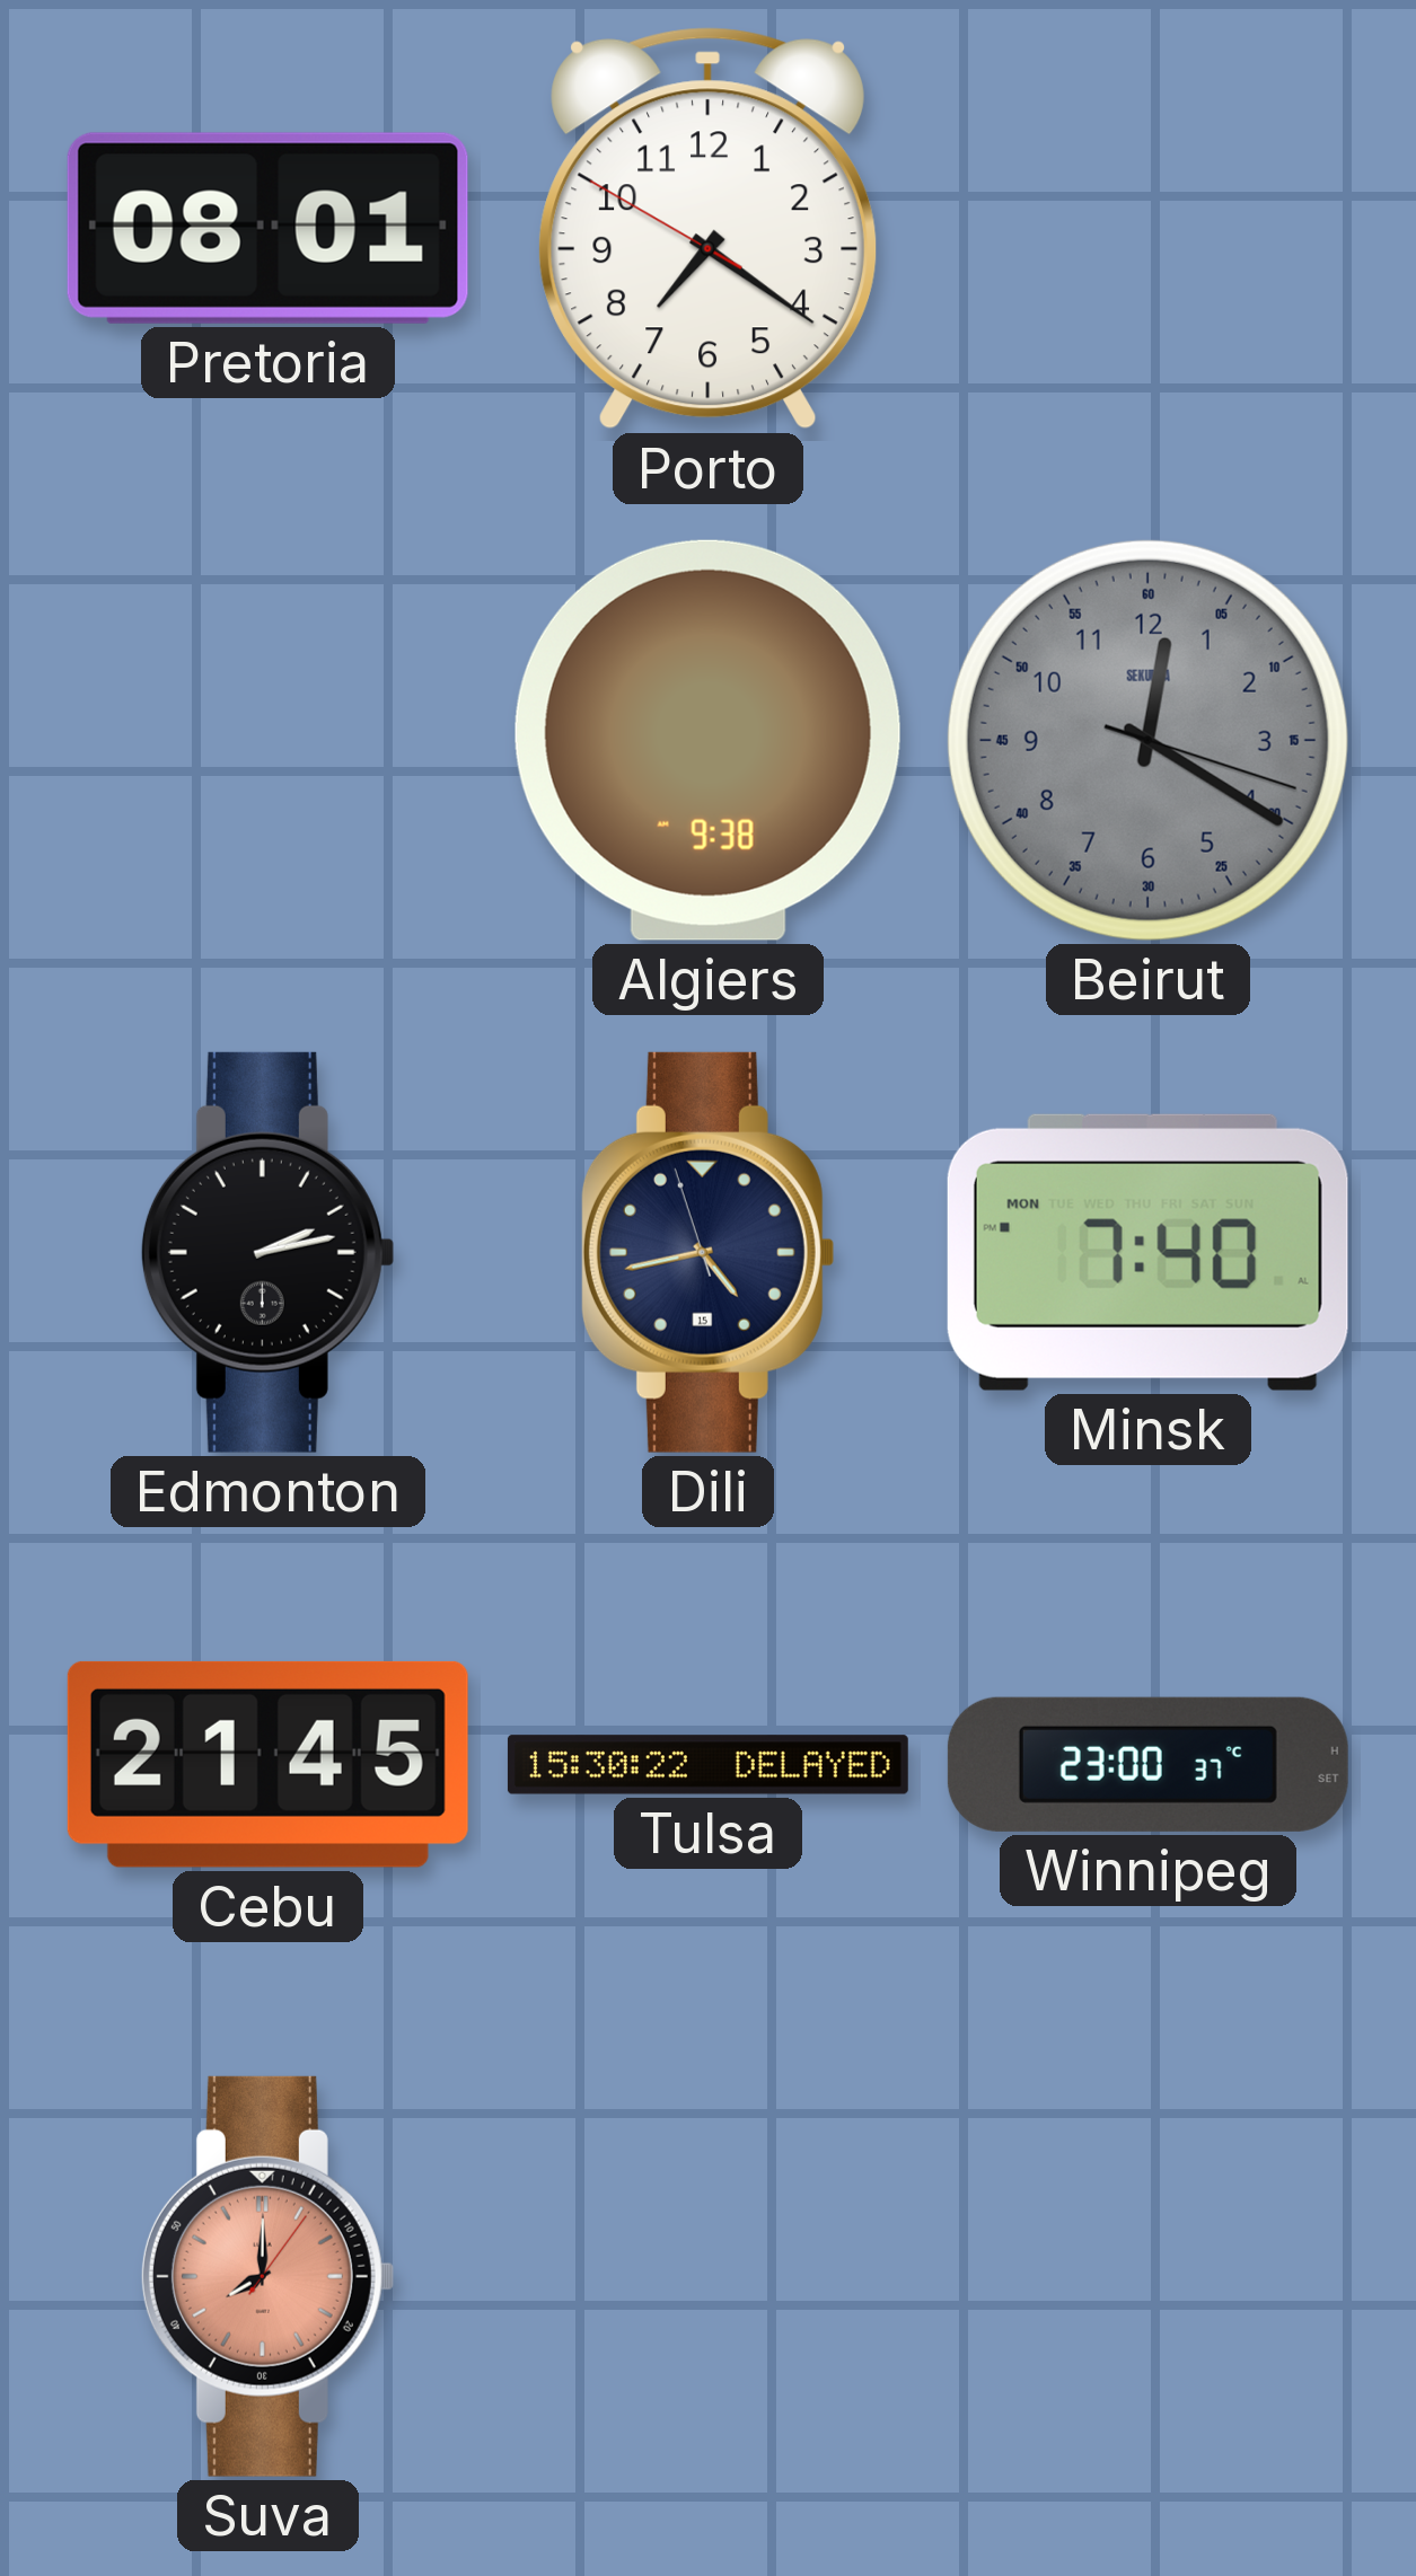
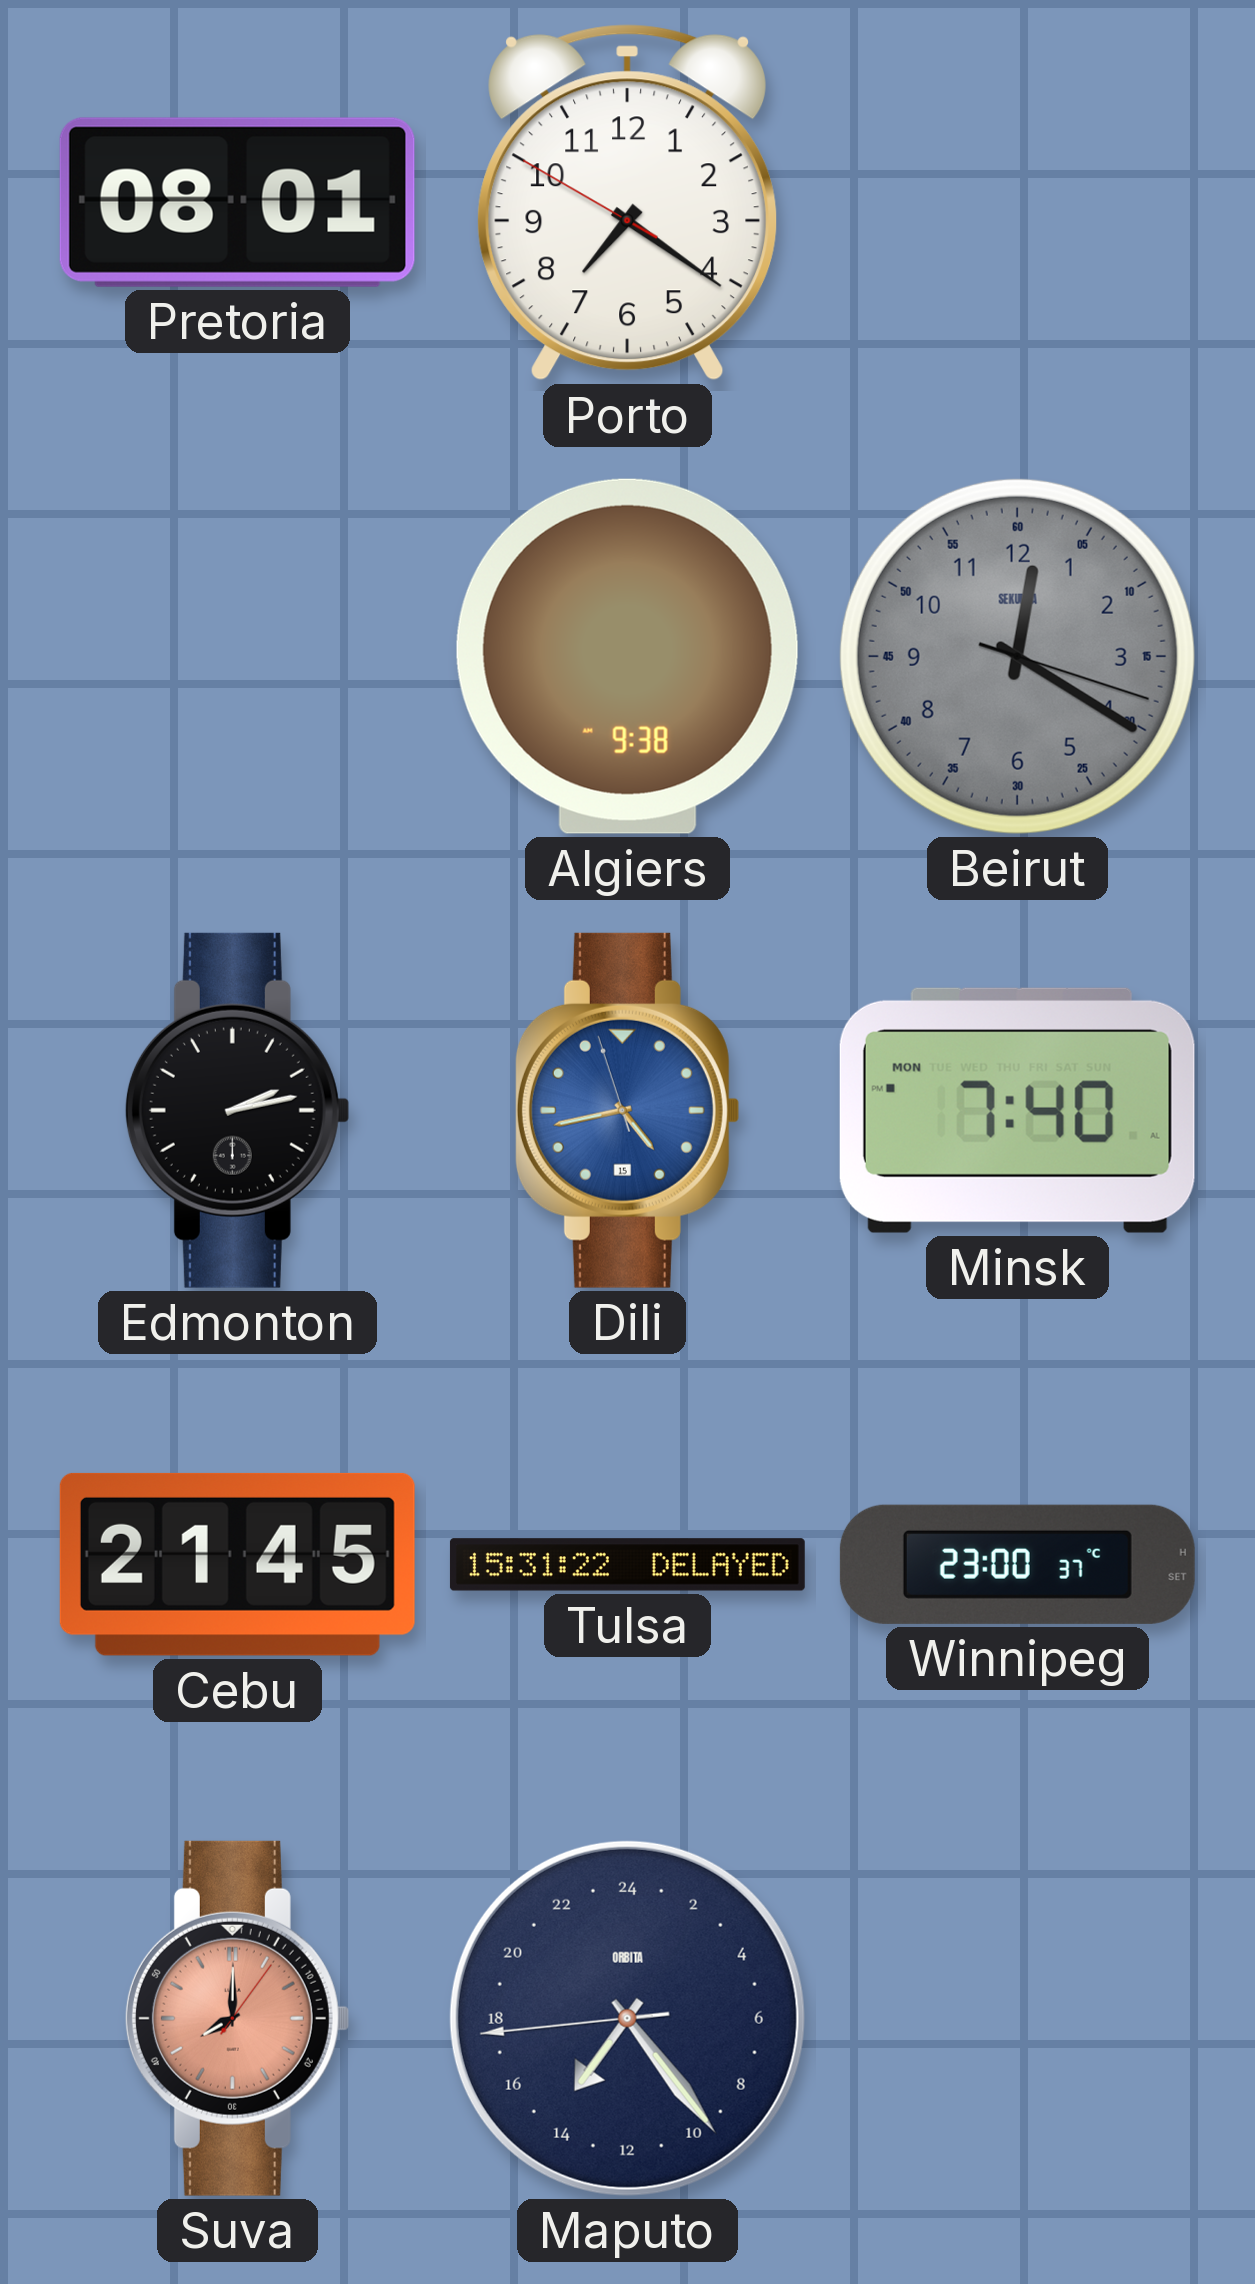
Dili dial: navy -> blue (627, 1110)
Tulsa: 15:30 -> 15:31 (627, 1565)
Maputo: none -> 14:23 (627, 2018)
